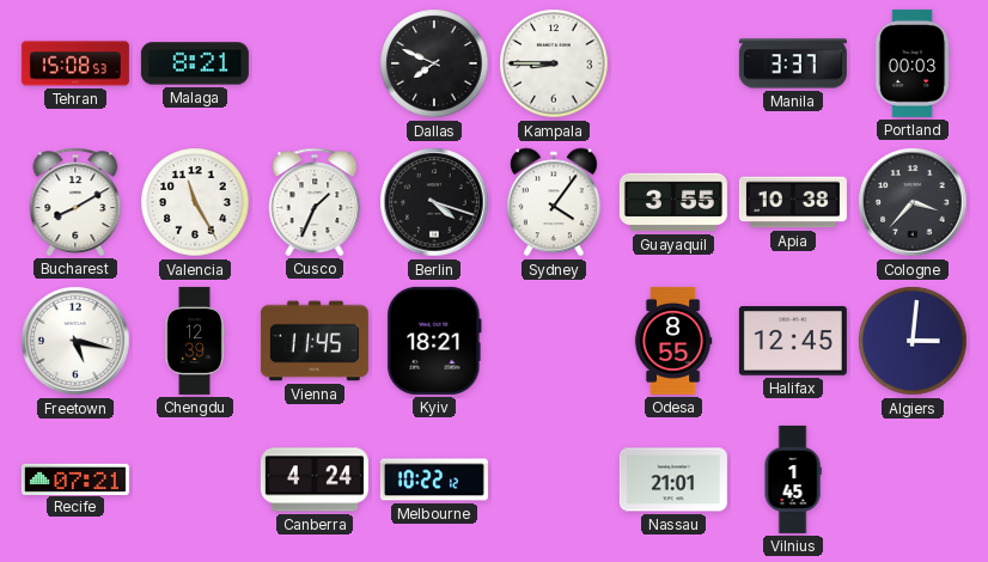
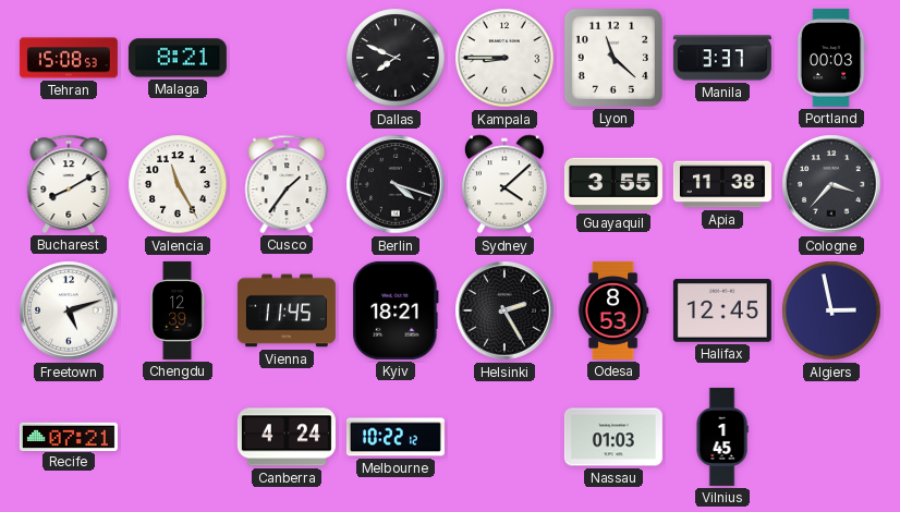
Lyon: none -> 11:22 (613, 58)
Cusco: 1:34 -> 1:36 (287, 184)
Sydney: 4:06 -> 4:08 (504, 184)
Apia: 10:38 -> 11:38 (722, 184)
Freetown: 5:17 -> 5:12 (69, 310)
Helsinki: none -> 2:25 (504, 310)
Odesa: 8:55 -> 8:53 (613, 310)
Algiers: 3:01 -> 2:58 (831, 310)
Nassau: 21:01 -> 01:03 (613, 437)
